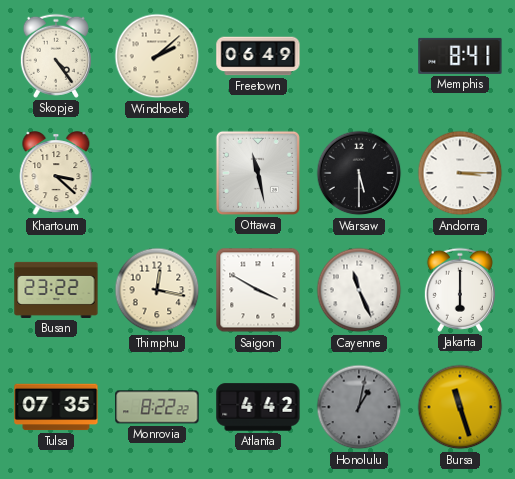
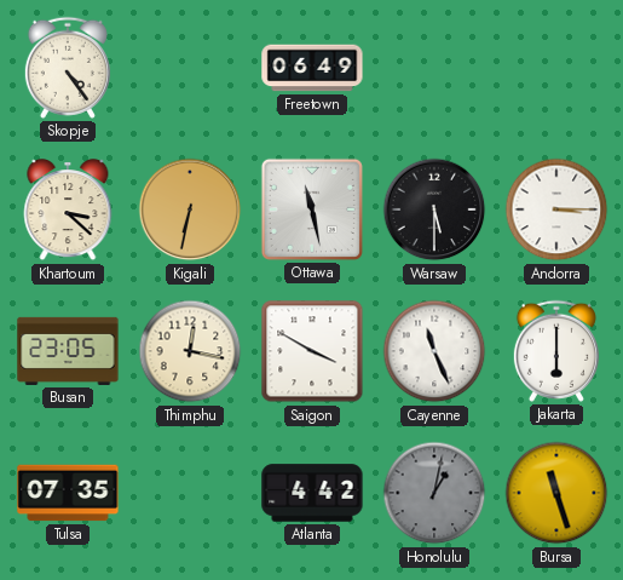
Windhoek: 2:08 -> none (157, 56)
Memphis: 8:41 -> none (460, 56)
Kigali: none -> 6:32 (190, 209)
Busan: 23:22 -> 23:05 (68, 351)
Monrovia: 8:22 -> none (157, 407)
